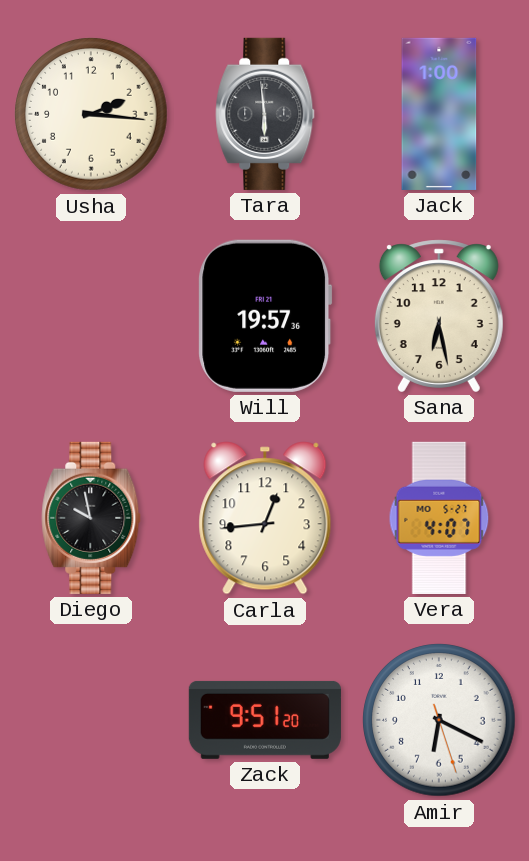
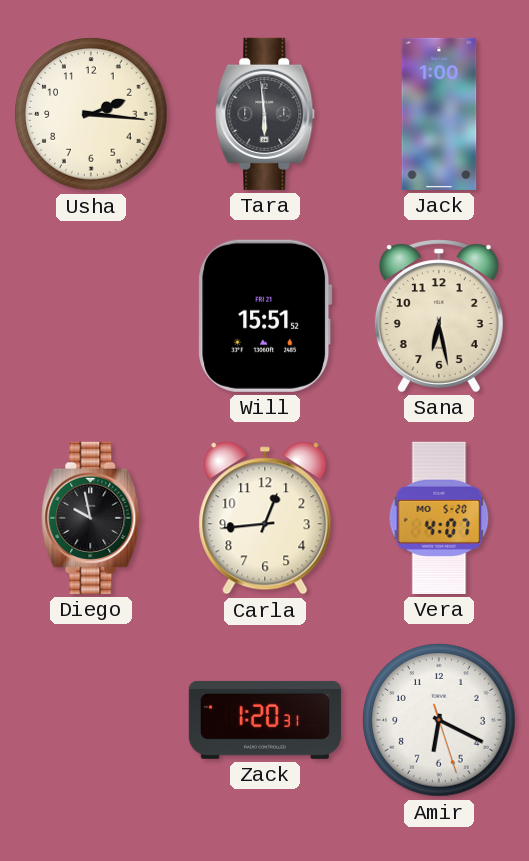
Will: 19:57 -> 15:51 (265, 316)
Vera date: MO 5-27 -> MO 5-20 (439, 518)
Zack: 9:51 -> 1:20 (265, 720)
